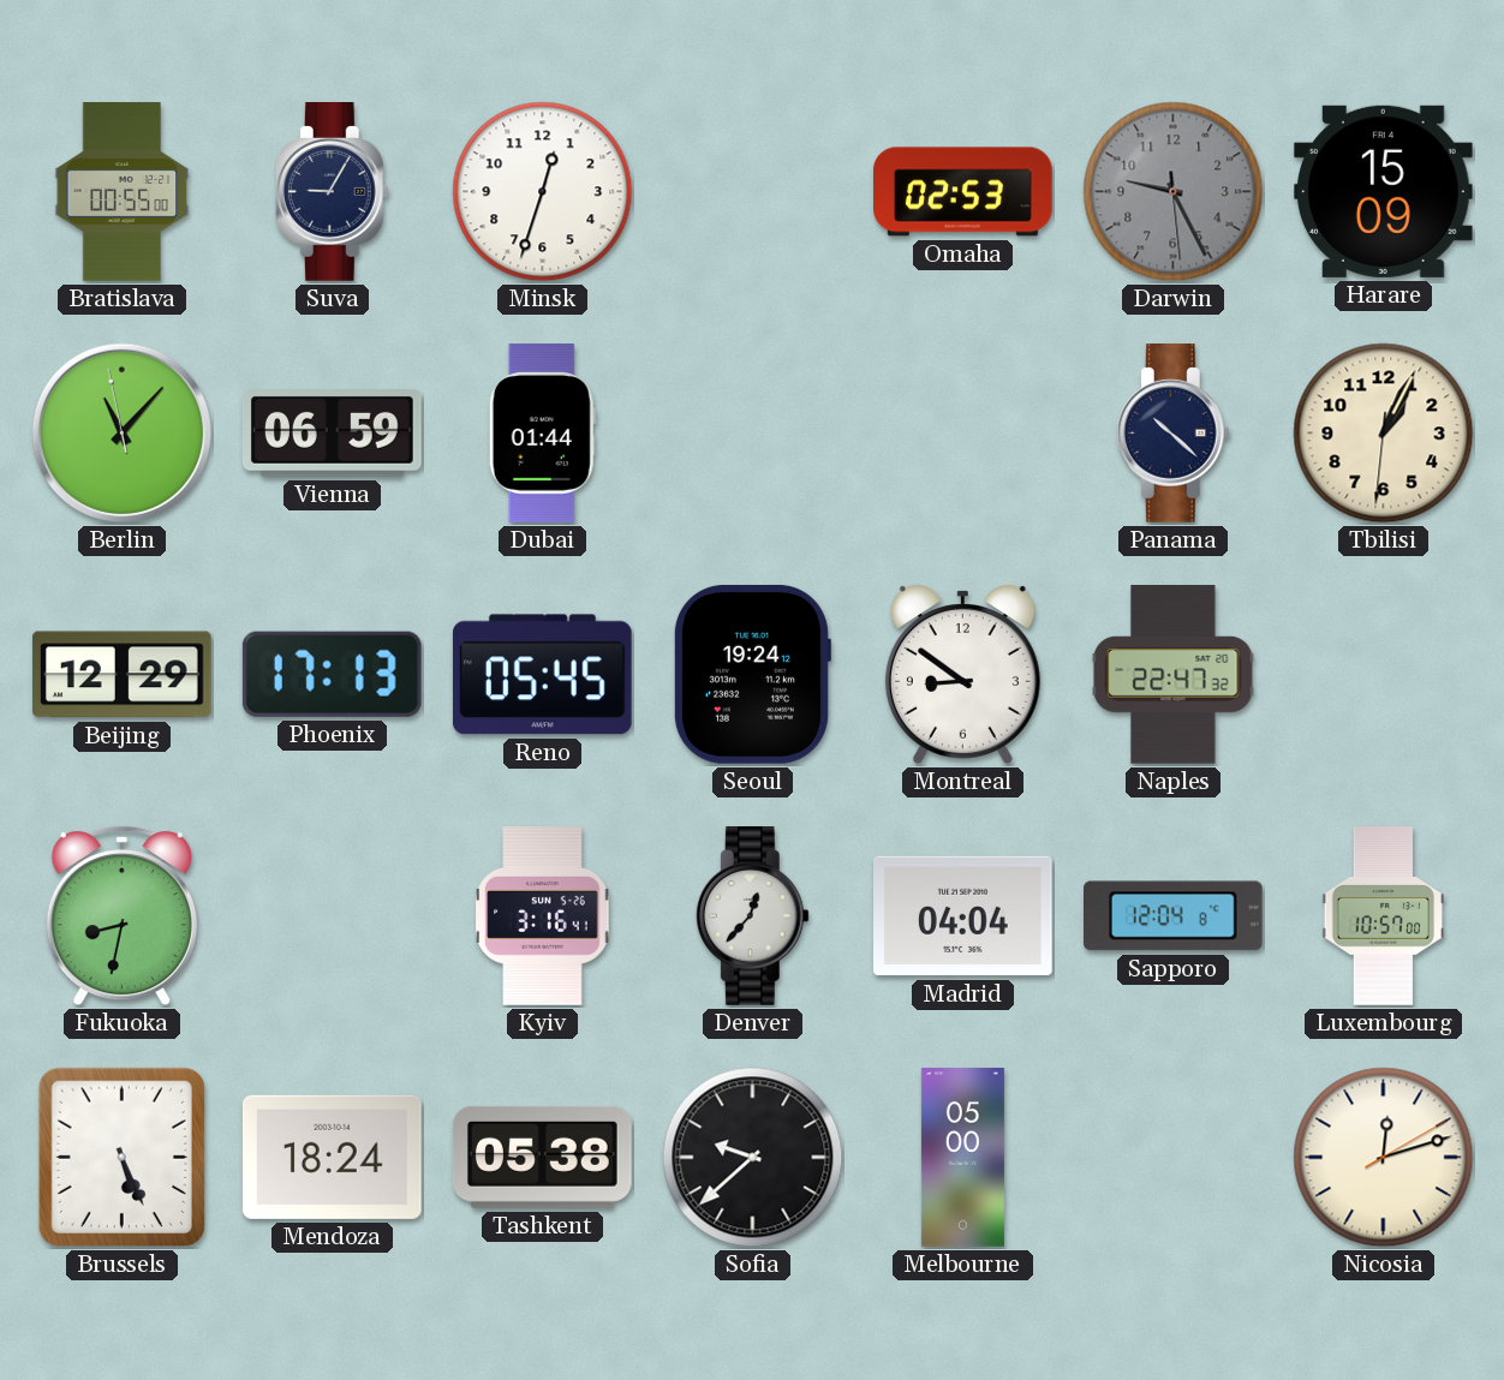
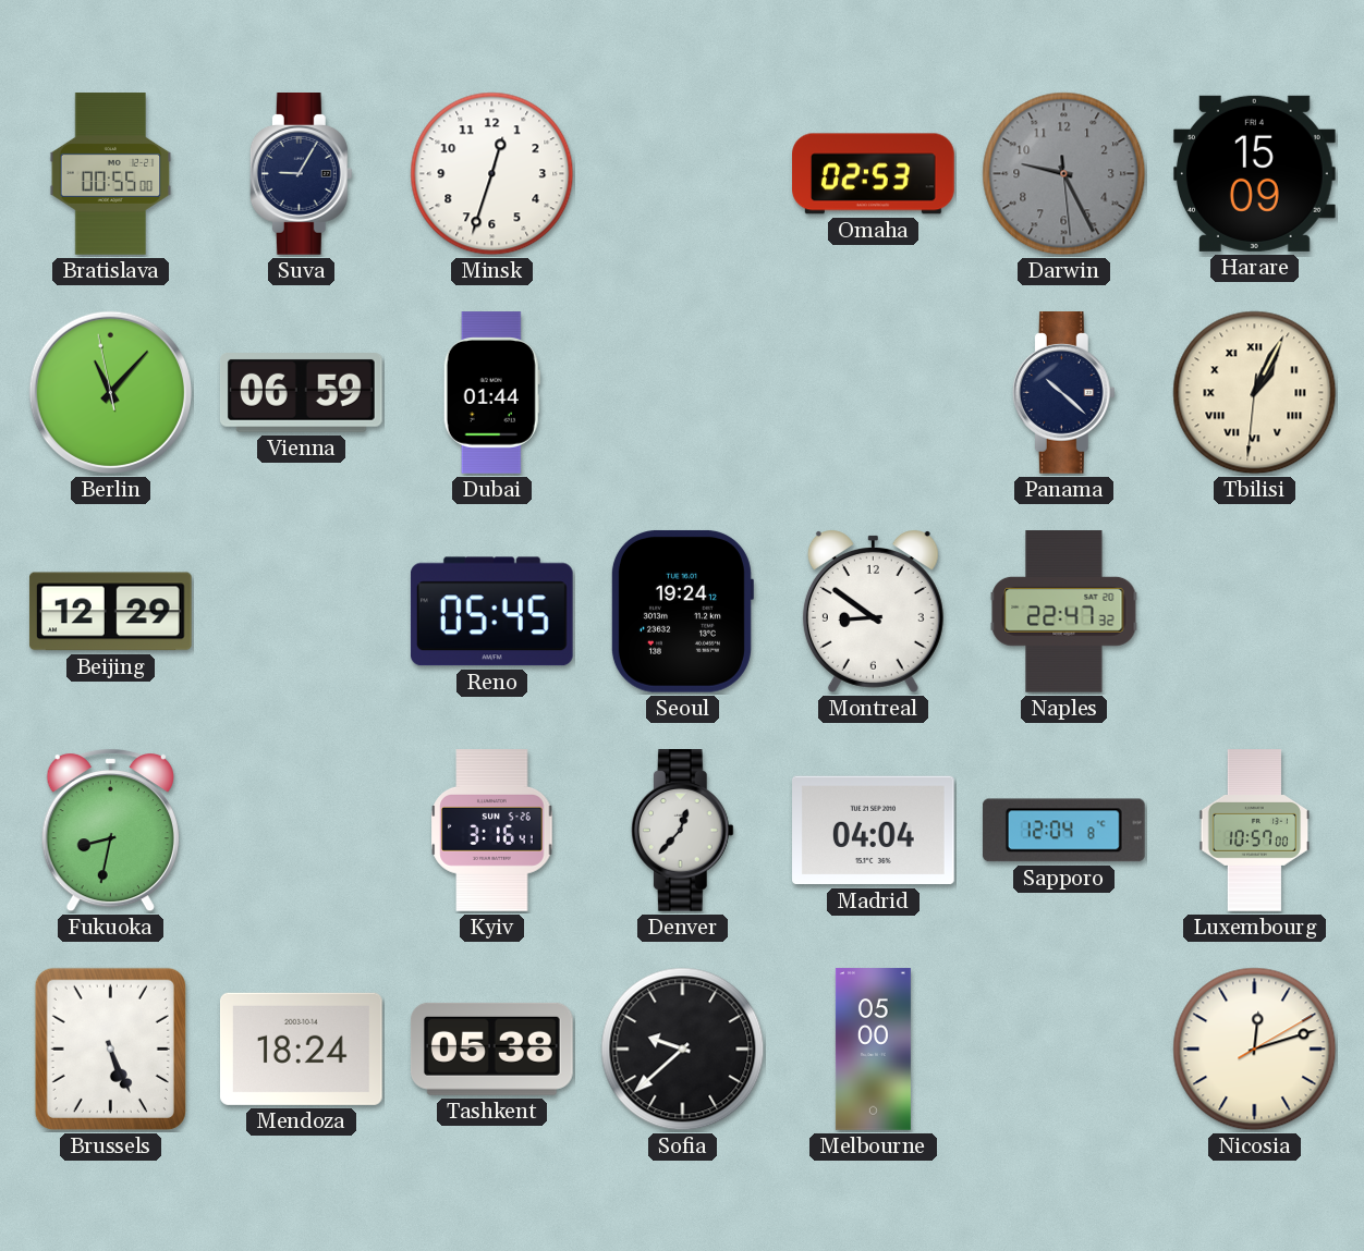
Tbilisi numerals: Arabic -> Roman (1255, 393)
Phoenix: 17:13 -> none (332, 674)
